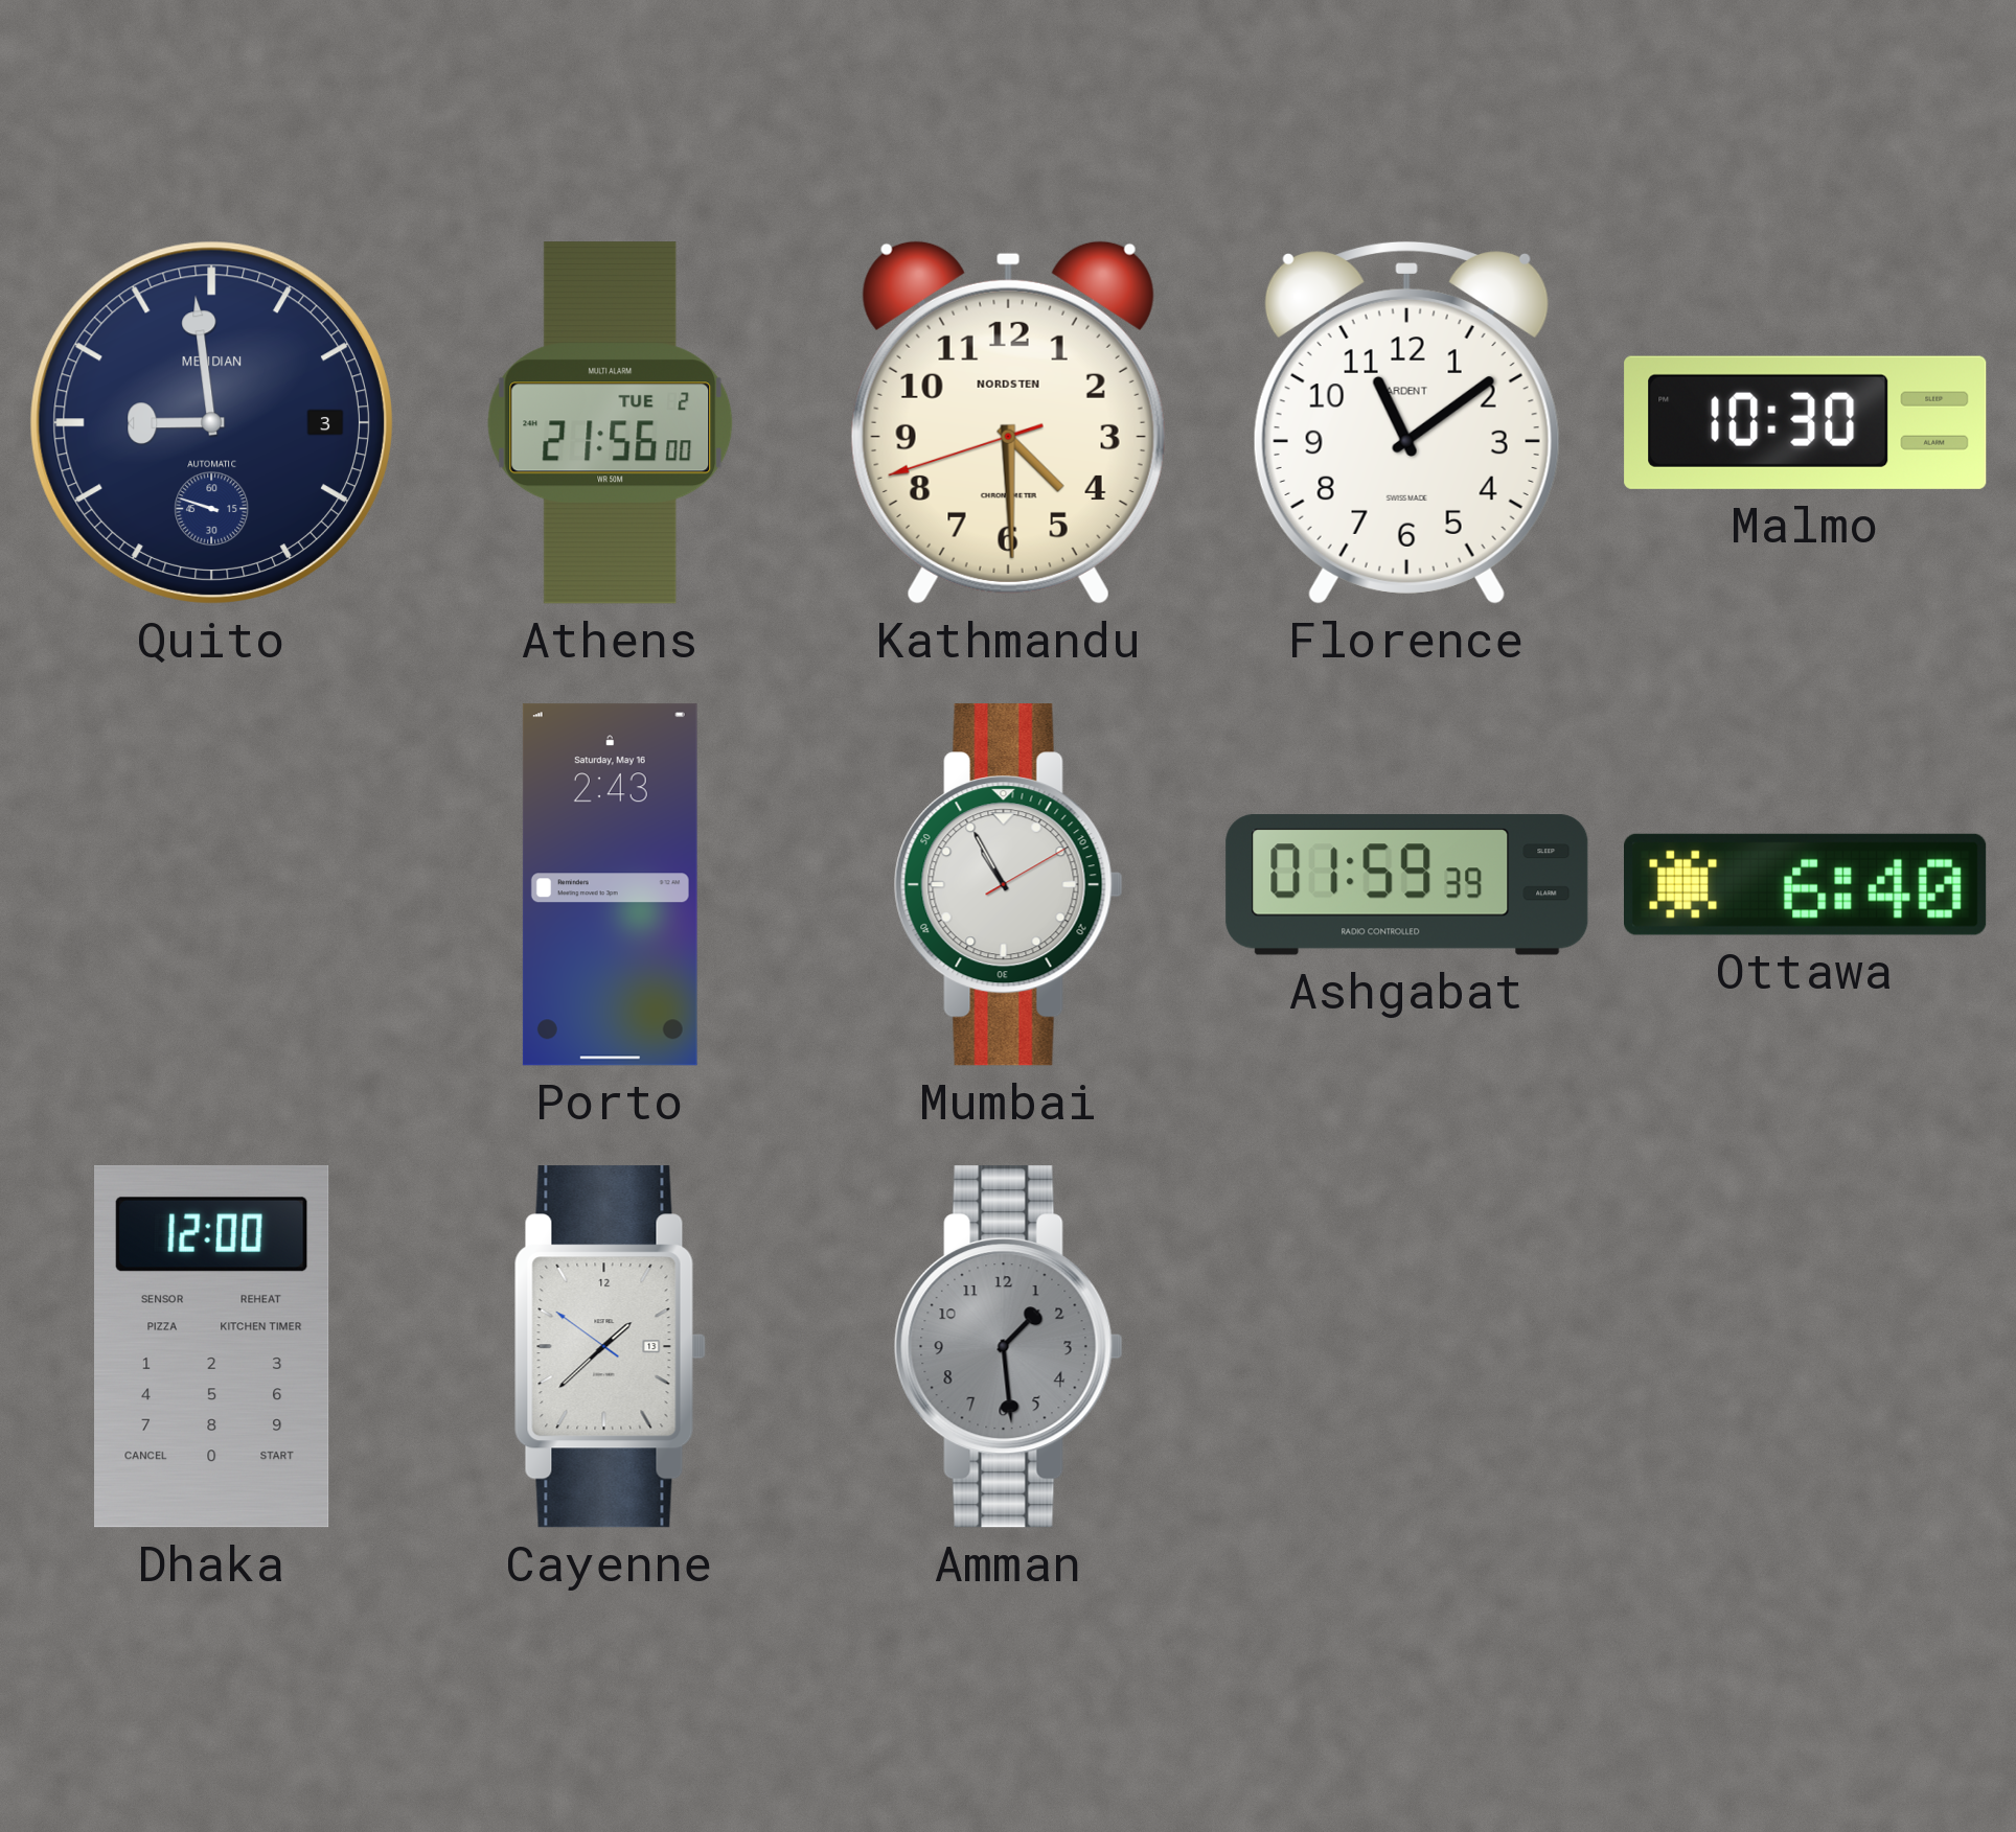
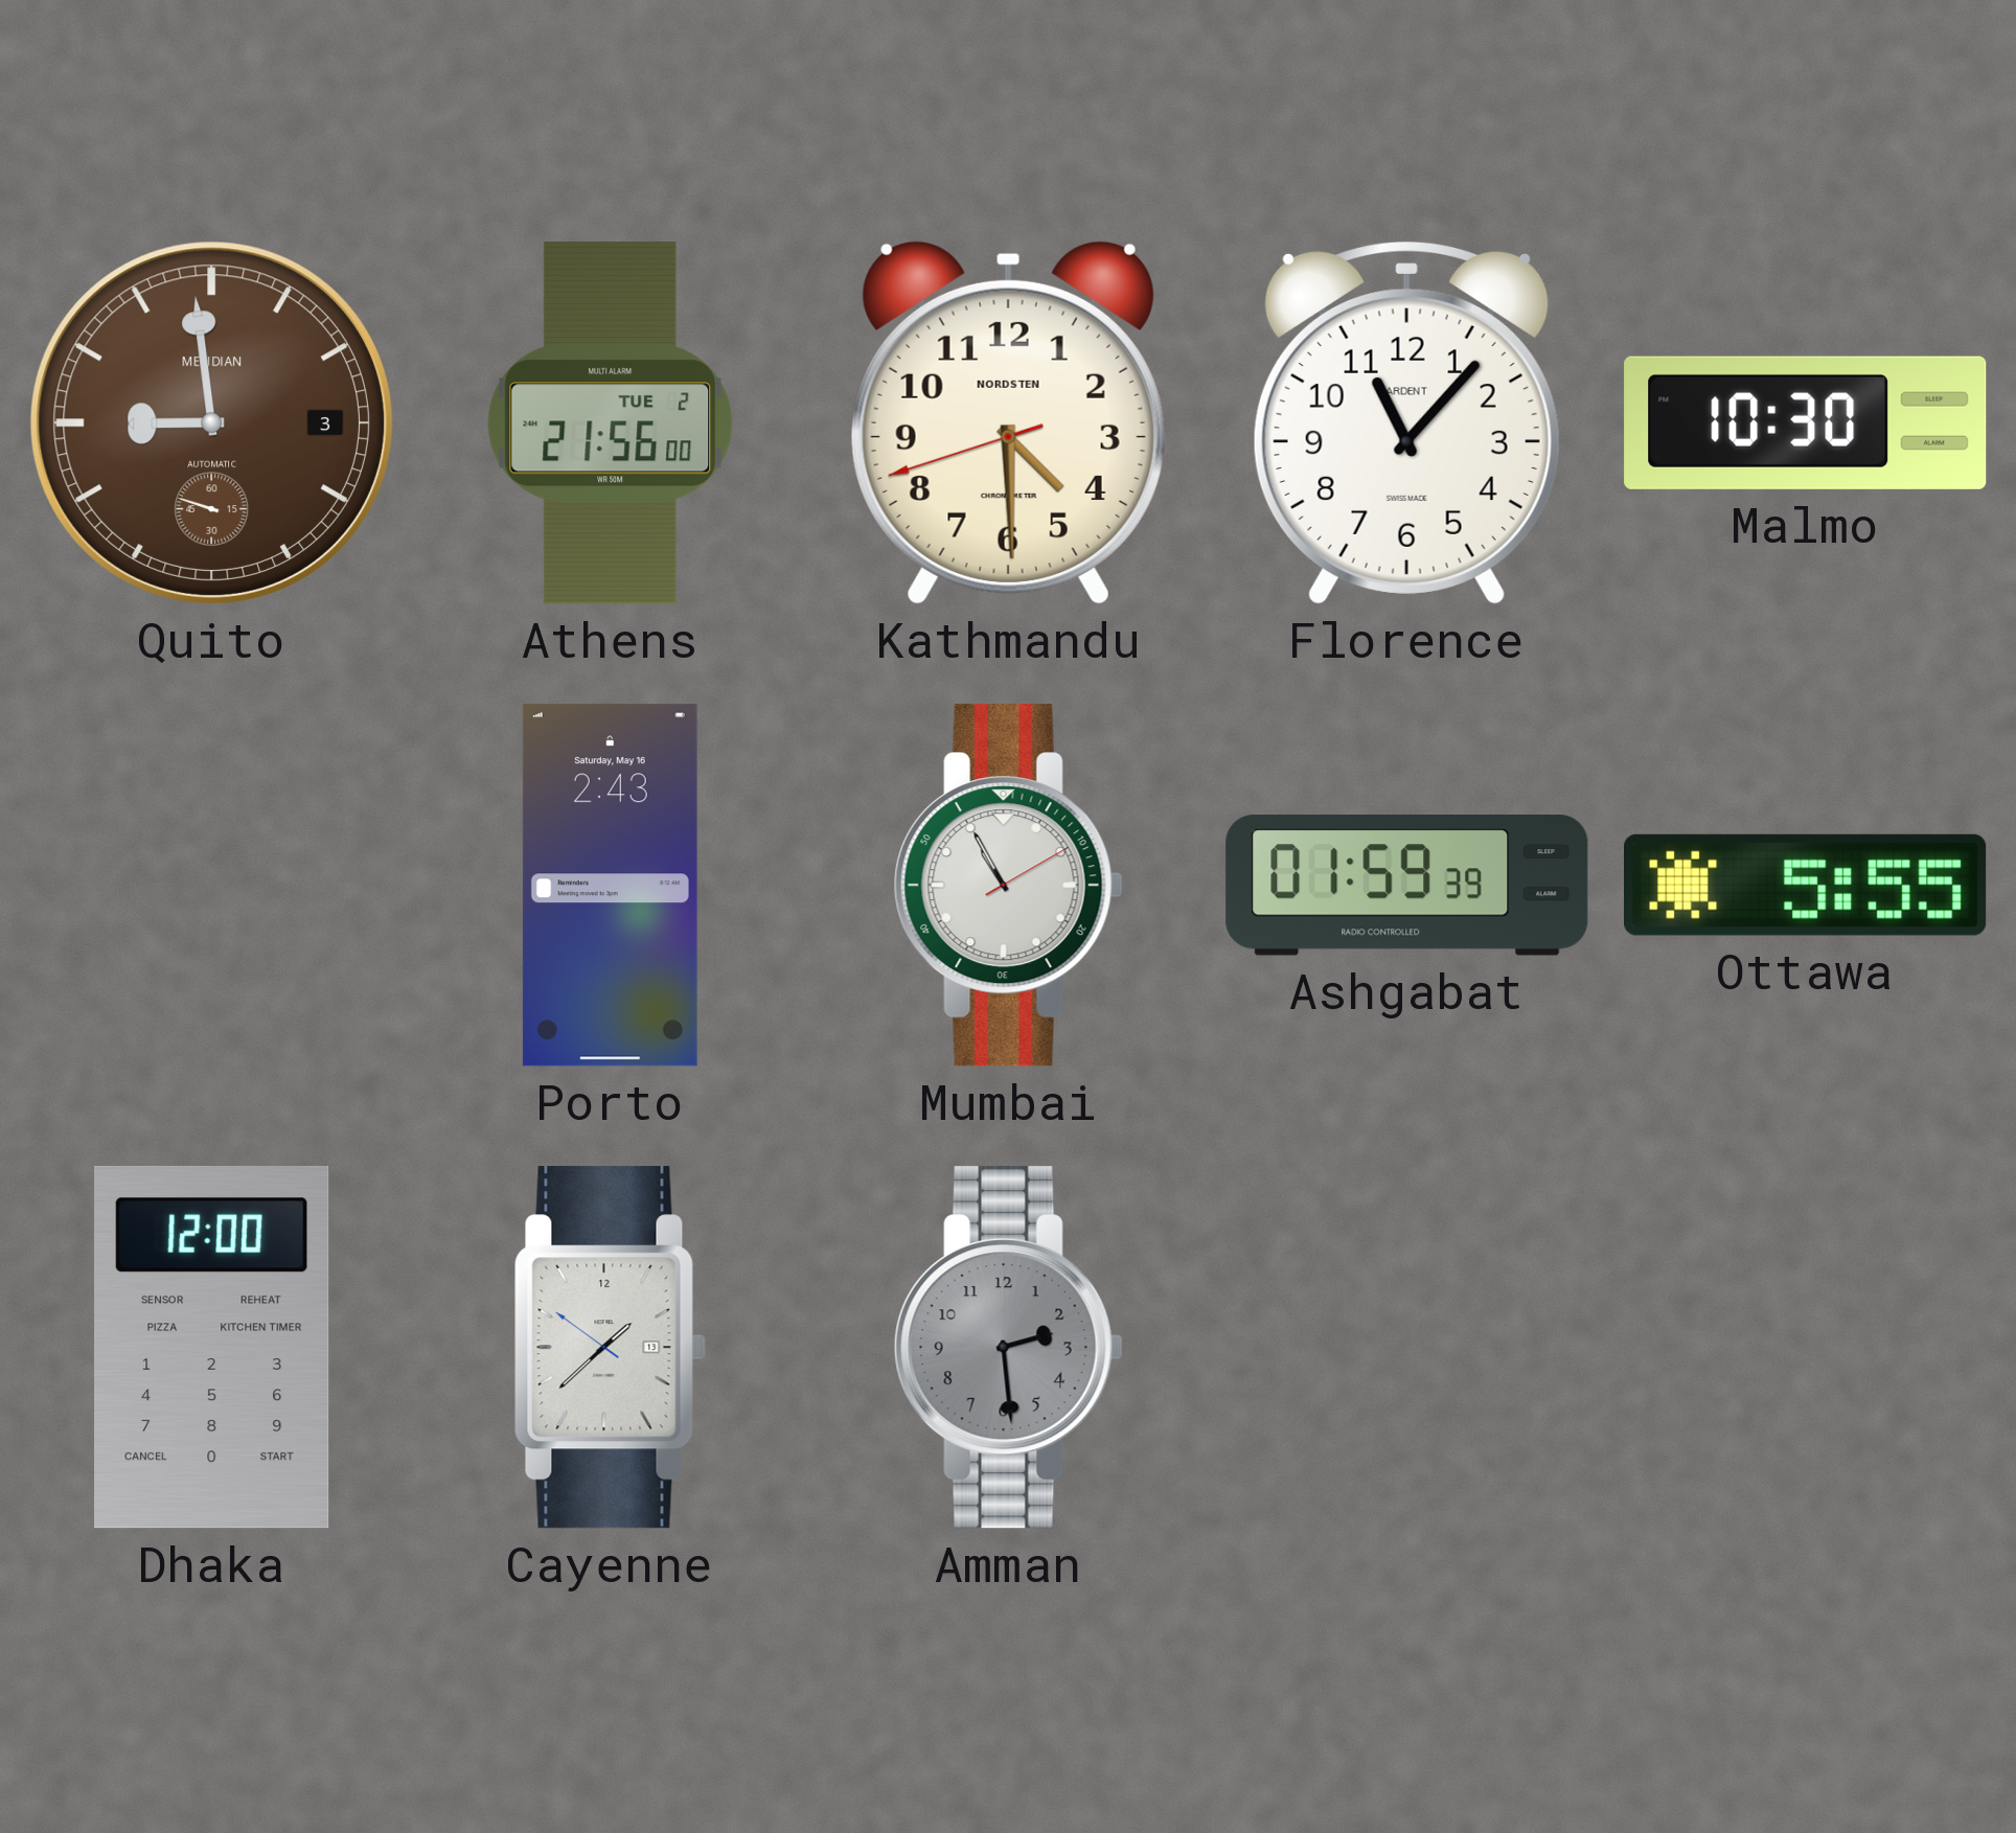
Quito dial: navy -> brown (211, 422)
Florence: 11:09 -> 11:07 (1406, 422)
Ottawa: 6:40 -> 5:55 (1806, 885)
Amman: 1:29 -> 2:29 (1008, 1348)
